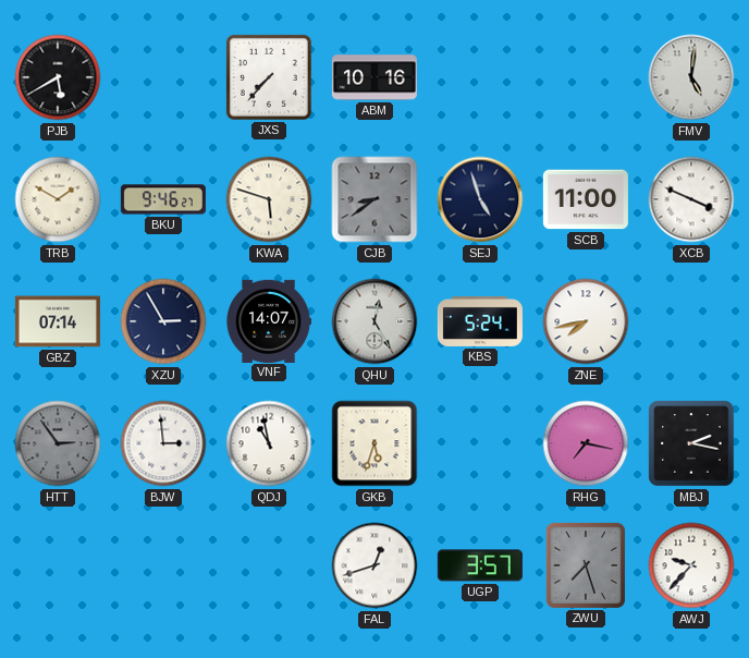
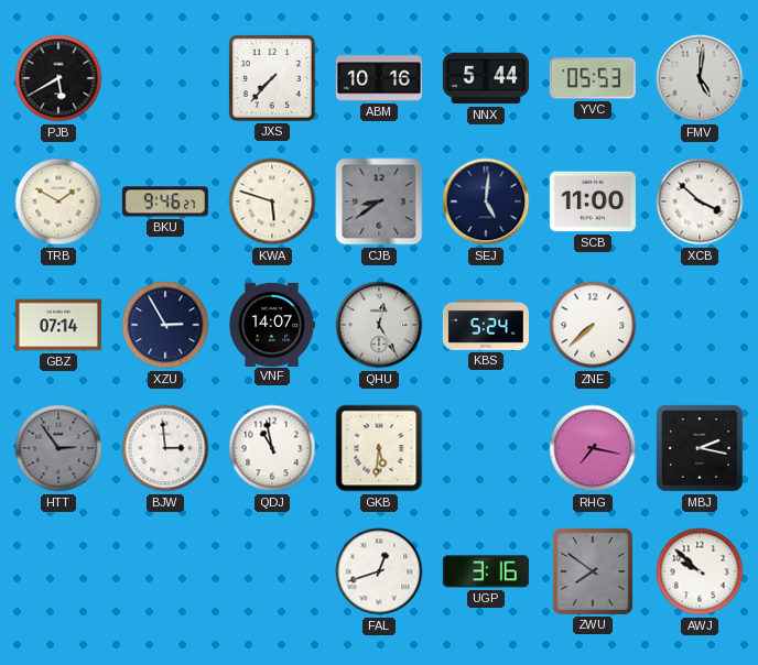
NNX: none -> 5:44 (486, 78)
YVC: none -> 05:53 (593, 78)
SEJ: 4:57 -> 5:01 (486, 201)
XCB: 3:49 -> 3:52 (700, 201)
ZNE: 7:43 -> 7:38 (593, 325)
GKB: 5:33 -> 5:31 (379, 448)
UGP: 3:57 -> 3:16 (486, 571)
ZWU: 7:27 -> 7:51 (593, 571)
AWJ: 9:37 -> 9:52 (700, 571)
